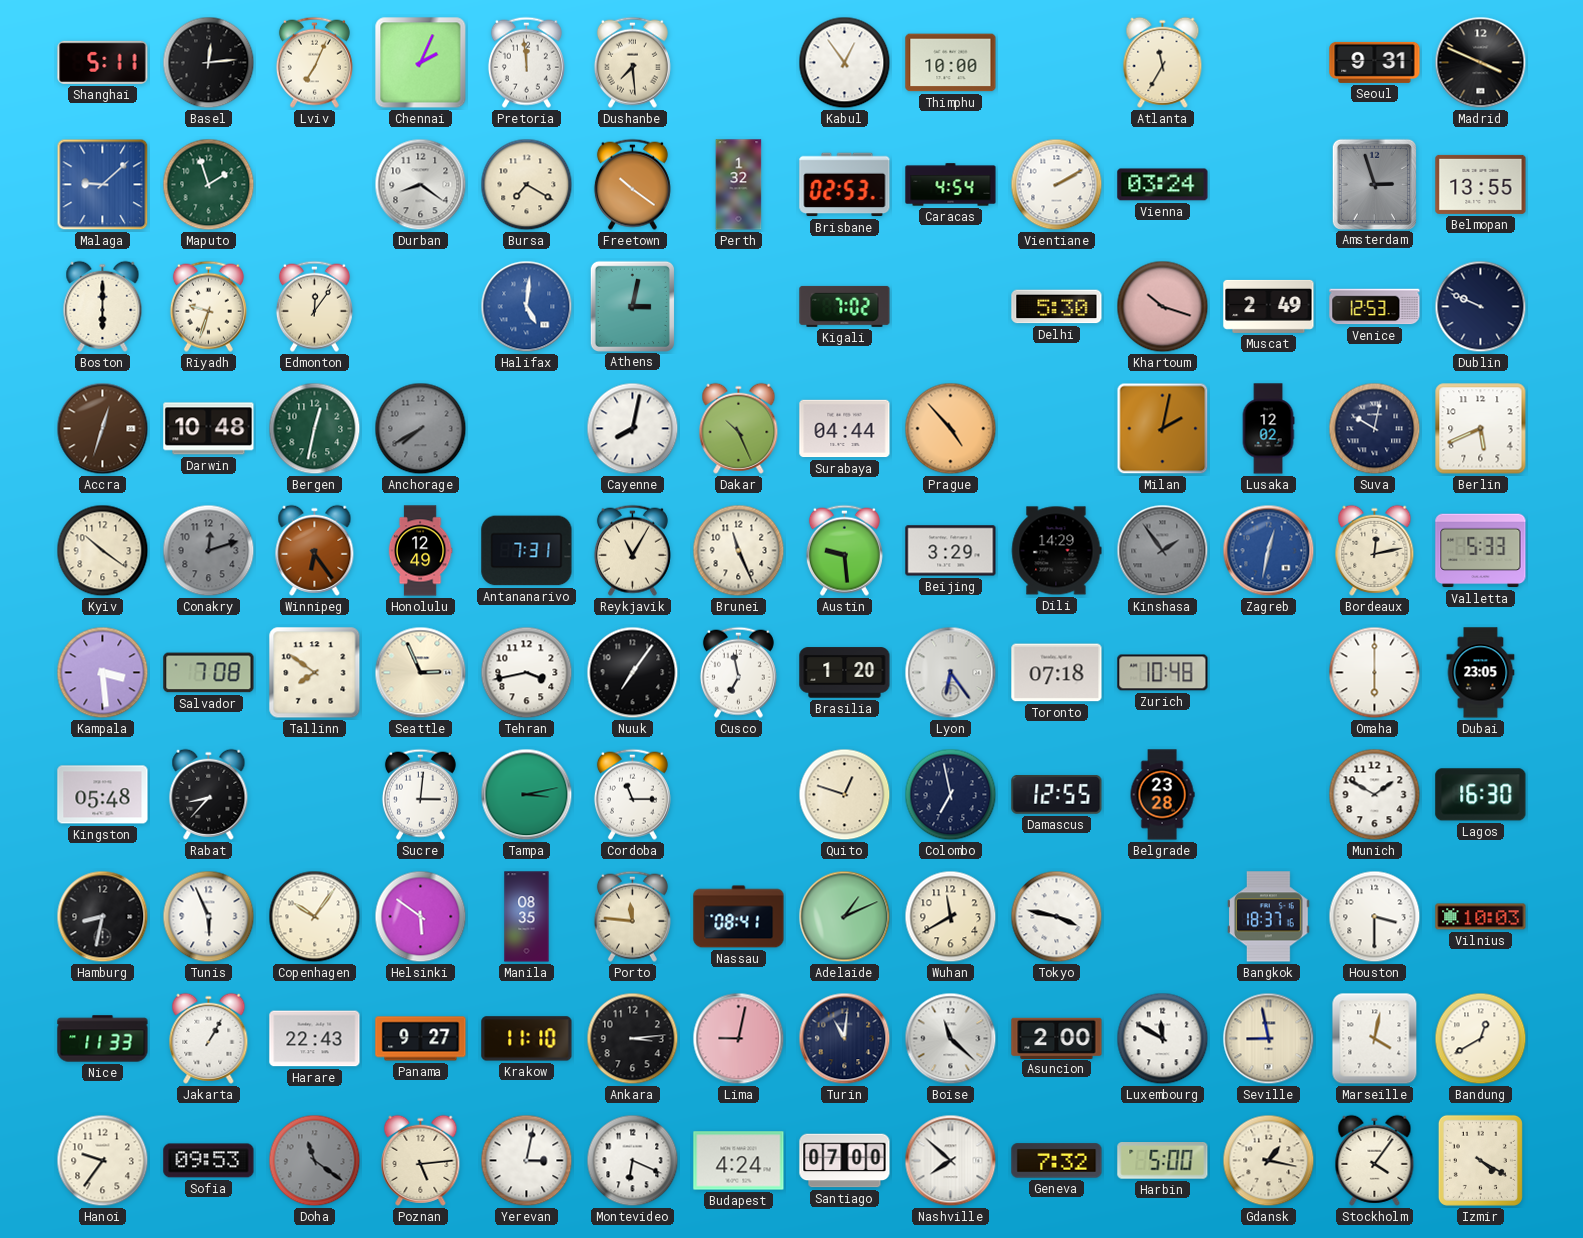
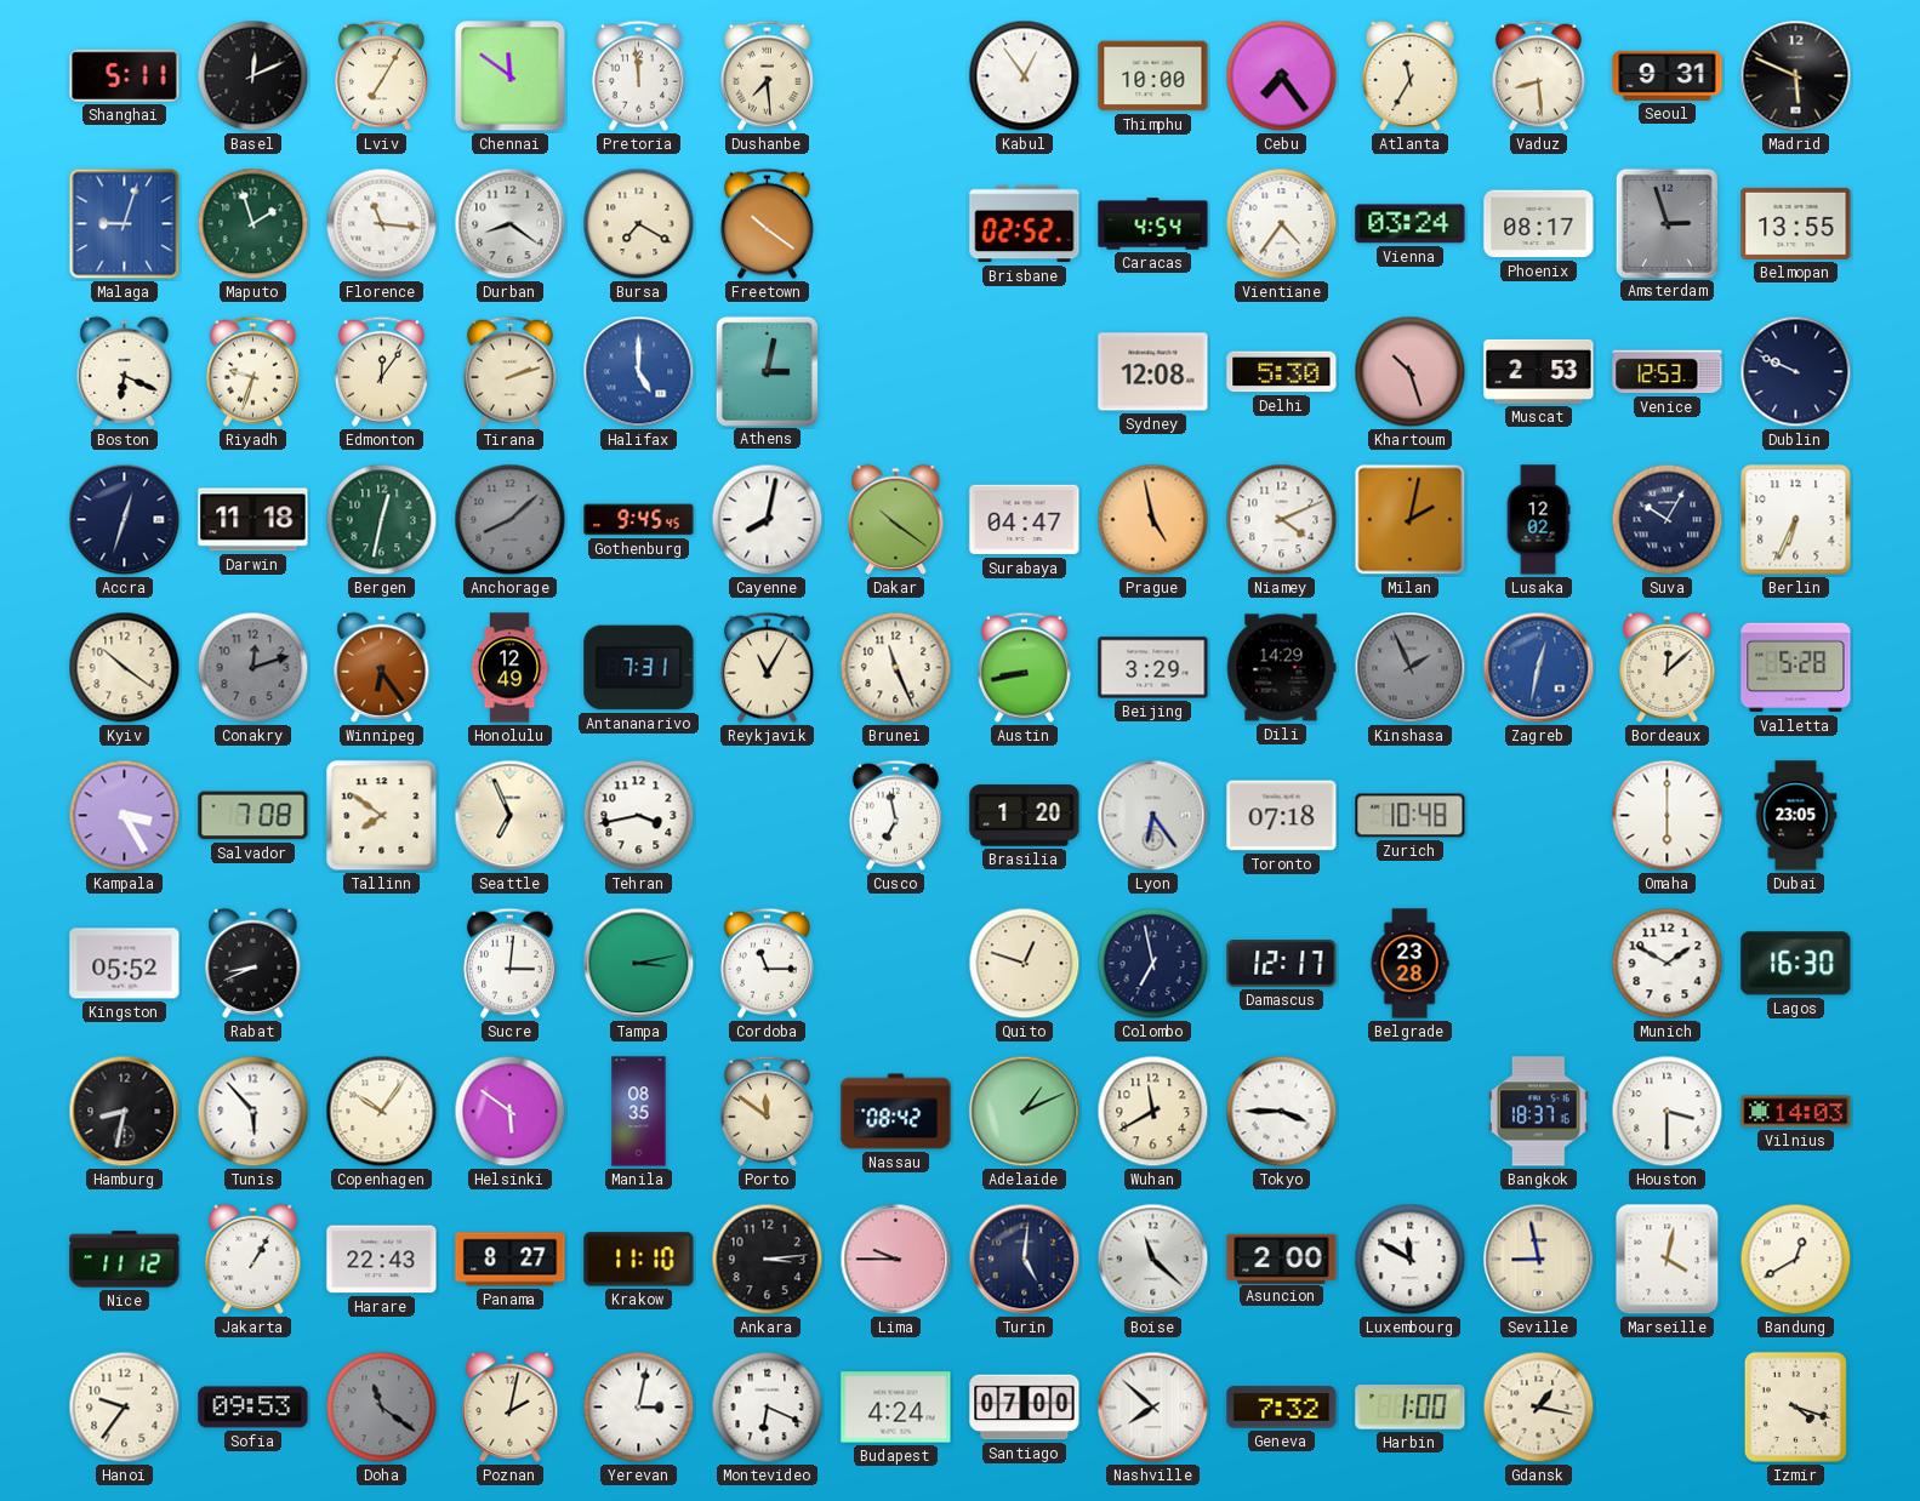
Basel: 12:14 -> 12:11 (253, 76)
Lviv: 7:04 -> 7:05 (381, 75)
Chennai: 2:04 -> 11:51 (511, 76)
Cebu: none -> 7:24 (1282, 76)
Vaduz: none -> 8:29 (1538, 75)
Madrid: 3:49 -> 5:49 (1796, 76)
Malaga: 9:08 -> 9:03 (125, 224)
Florence: none -> 11:16 (382, 224)
Perth: 1:32 -> none (739, 185)
Brisbane: 02:53 -> 02:52 (1025, 224)
Vientiane: 2:10 -> 4:36 (1282, 224)
Phoenix: none -> 08:17 (1539, 224)
Boston: 6:00 -> 6:19 (125, 371)
Tirana: none -> 2:12 (509, 371)
Halifax: 5:01 -> 5:00 (639, 372)
Kigali: 7:02 -> none (845, 306)
Sydney: none -> 12:08 (1153, 372)
Khartoum: 10:18 -> 10:27 (1411, 372)
Muscat: 2:49 -> 2:53 (1539, 371)
Accra dial: brown -> navy (125, 520)
Darwin: 10:48 -> 11:18 (253, 520)
Anchorage: 7:40 -> 8:08 (511, 520)
Gothenburg: none -> 9:45 (639, 520)
Dakar: 10:26 -> 10:21 (896, 519)
Surabaya: 04:44 -> 04:47 (1025, 520)
Prague: 4:53 -> 4:58 (1153, 520)
Niamey: none -> 4:11 (1282, 520)
Suva: 10:02 -> 10:05 (1668, 520)
Berlin: 5:41 -> 6:34 (1796, 520)
Austin: 9:29 -> 8:43 (1024, 667)
Kinshasa: 1:54 -> 1:56 (1411, 668)
Bordeaux: 12:13 -> 12:08 (1668, 667)
Valletta: 5:33 -> 5:28 (1796, 668)
Kampala: 3:29 -> 3:25 (125, 816)
Seattle: 2:56 -> 6:56 (511, 816)
Nuuk: 7:06 -> none (633, 673)
Kingston: 05:48 -> 05:52 (125, 964)
Rabat: 8:37 -> 8:41 (253, 963)
Damascus: 12:55 -> 12:17 (1282, 964)
Tunis: 5:56 -> 5:53 (253, 1112)
Porto: 11:46 -> 11:51 (767, 1111)
Nassau: 08:41 -> 08:42 (896, 1112)
Tokyo: 3:47 -> 3:45 (1282, 1112)
Vilnius: 10:03 -> 14:03 (1796, 1112)
Nice: 11:33 -> 11:12 (125, 1260)
Panama: 9:27 -> 8:27 (511, 1260)
Lima: 9:02 -> 9:45 (896, 1260)
Turin: 11:01 -> 5:01 (1025, 1260)
Poznan: 5:14 -> 2:02 (511, 1406)
Harbin: 5:00 -> 1:00 (1411, 1408)
Stockholm: 4:06 -> none (1375, 1160)
Izmir: 4:20 -> 4:18 (1795, 1406)
